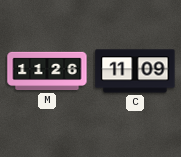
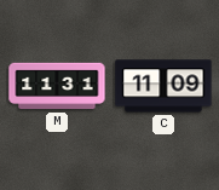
M: 11:26 -> 11:31 (57, 86)
